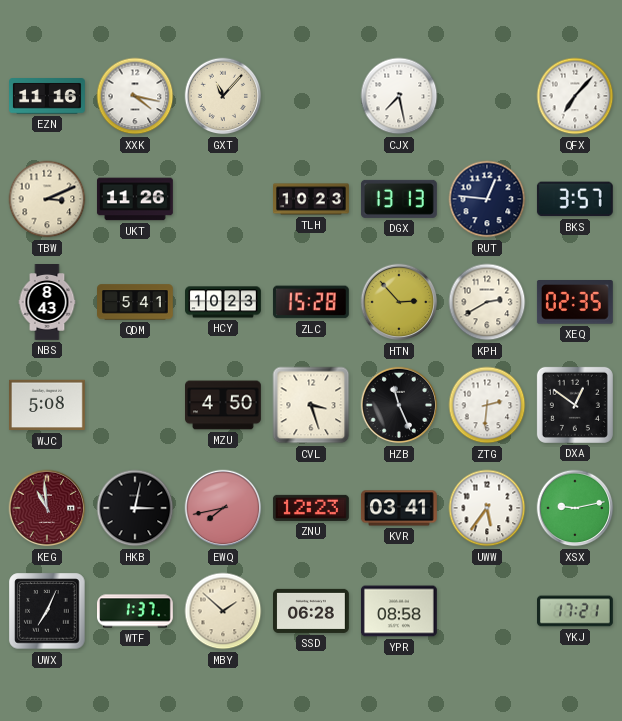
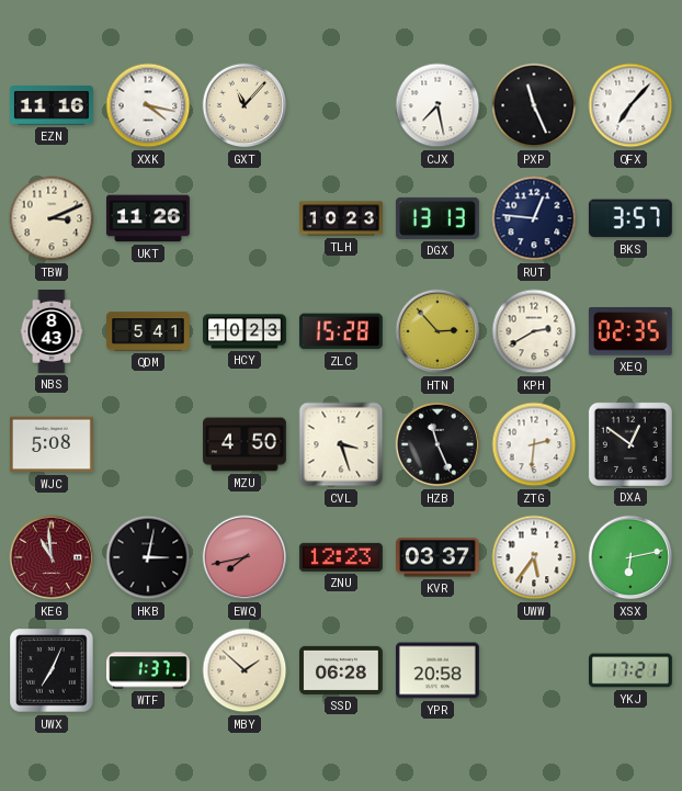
PXP: none -> 11:26 (534, 105)
KVR: 03:41 -> 03:37 (437, 557)
XSX: 9:13 -> 6:13 (630, 557)
YPR: 08:58 -> 20:58 (437, 670)
